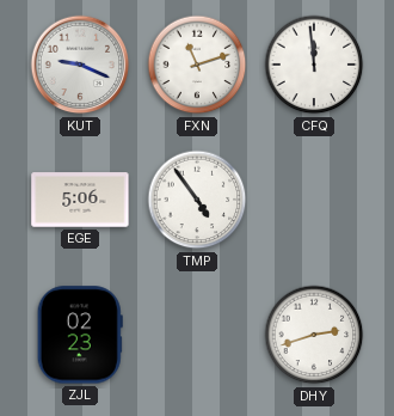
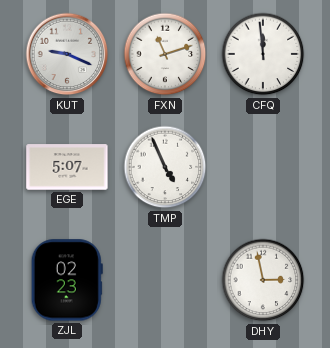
EGE: 5:06 -> 5:07 (67, 167)
TMP: 4:54 -> 4:56 (165, 167)
DHY: 2:42 -> 2:58 (263, 280)
